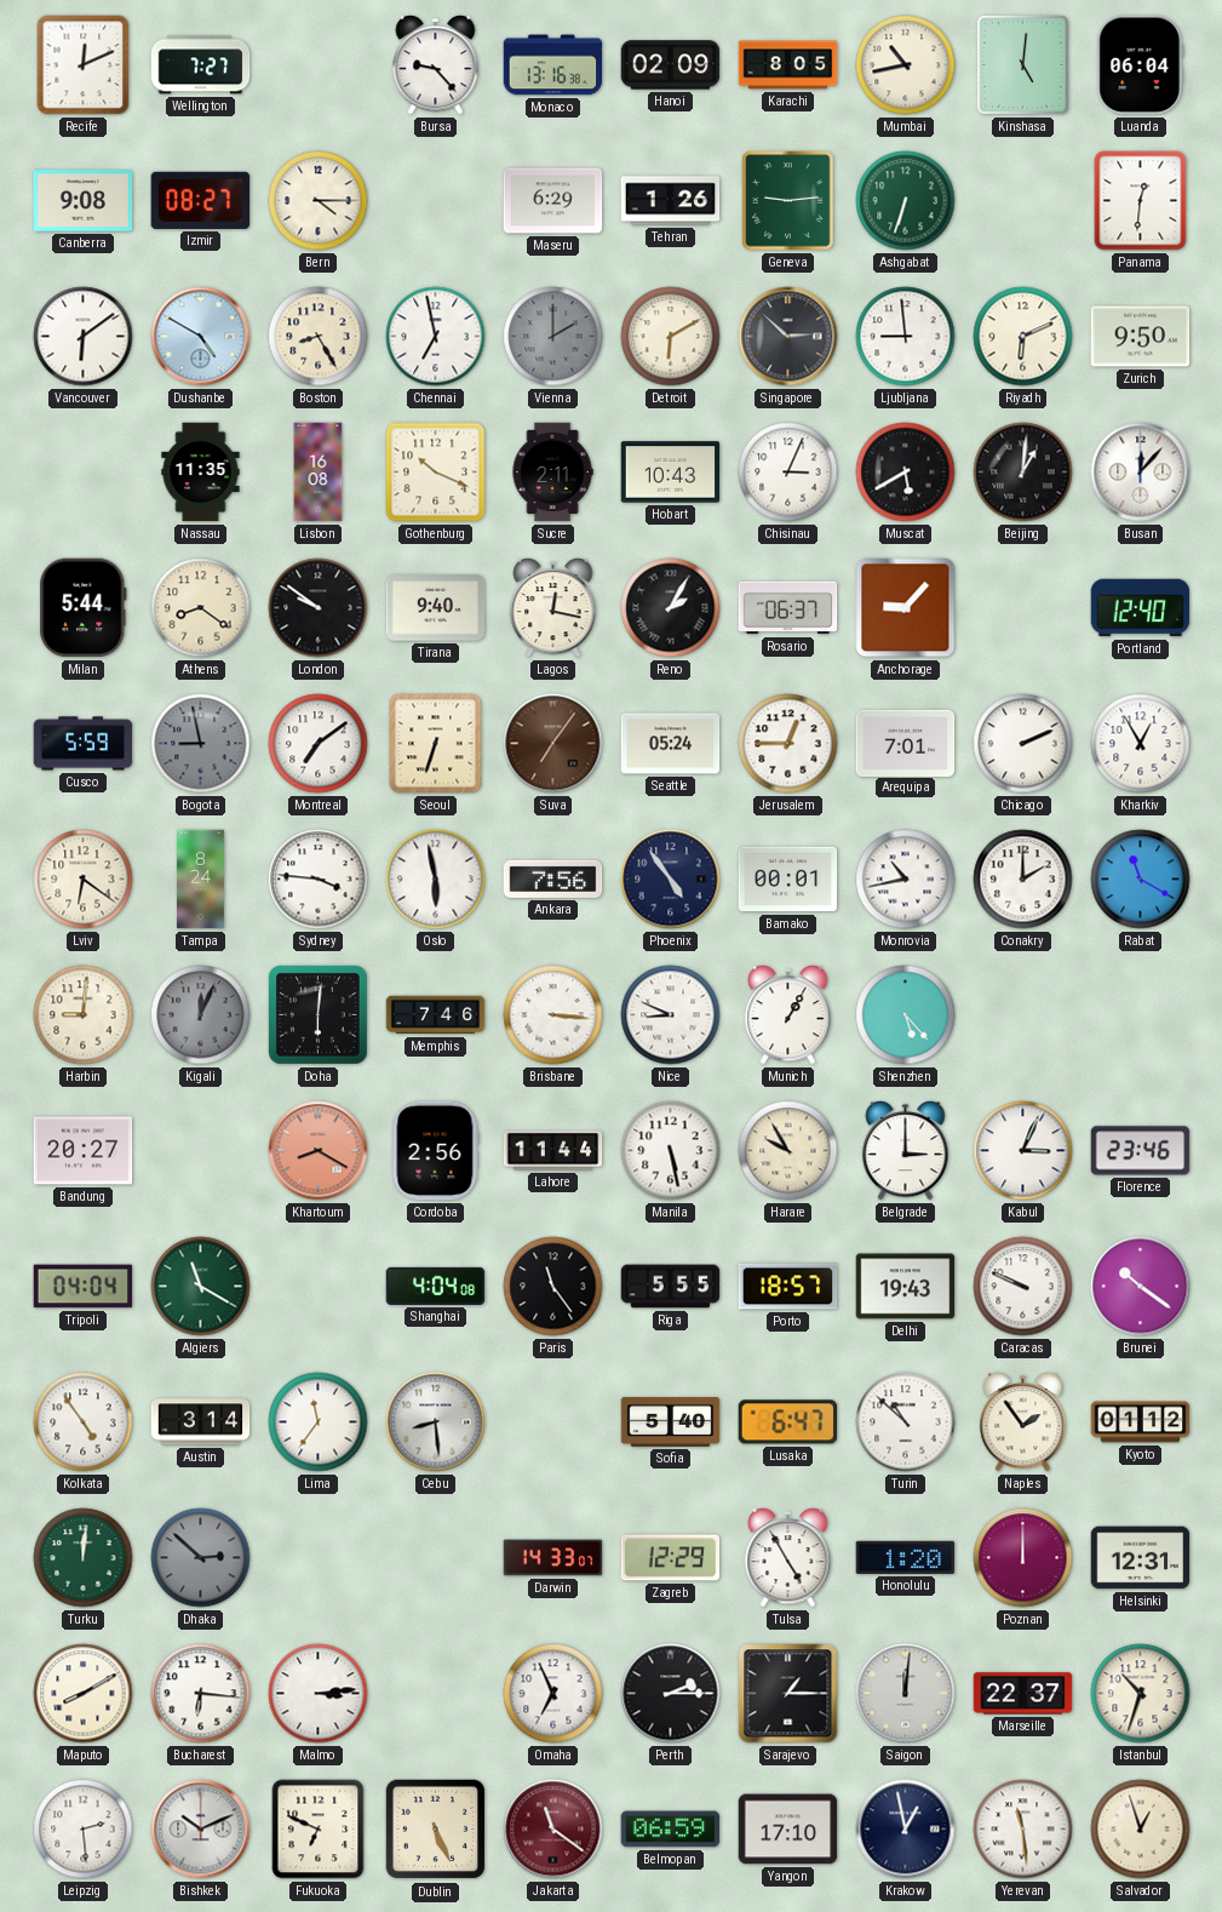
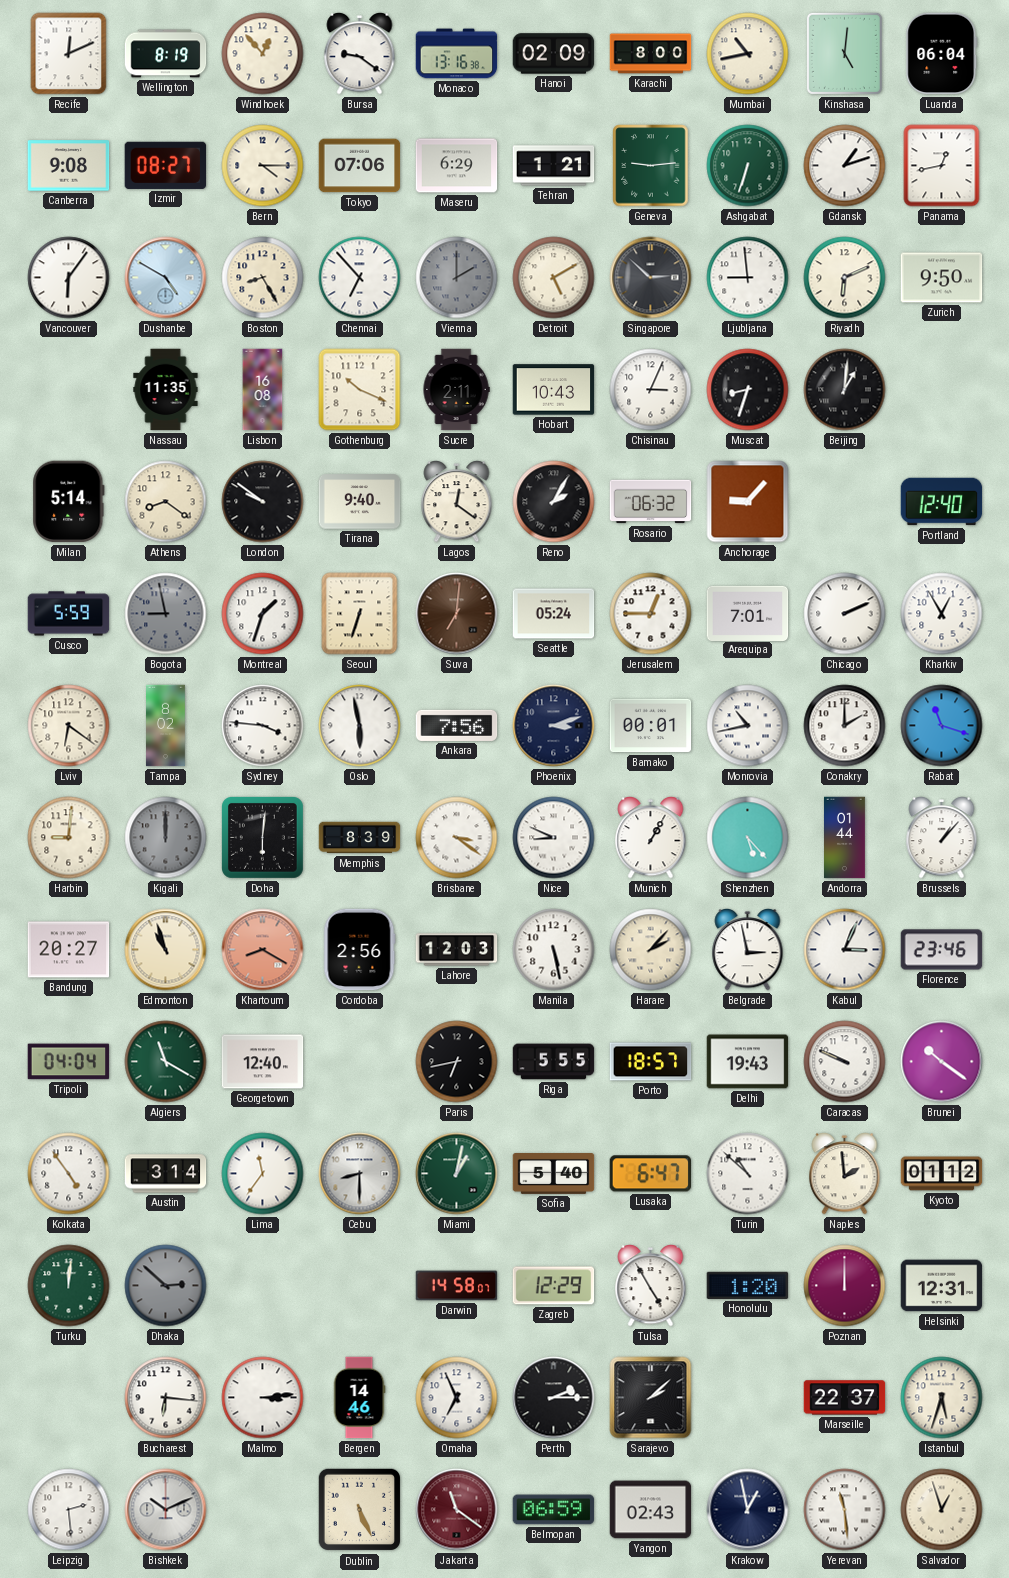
Wellington: 7:27 -> 8:19 (166, 54)
Windhoek: none -> 12:53 (263, 54)
Bursa: 9:23 -> 9:21 (360, 54)
Karachi: 8:05 -> 8:00 (651, 54)
Tokyo: none -> 07:06 (360, 166)
Tehran: 1:26 -> 1:21 (554, 166)
Gdansk: none -> 1:12 (845, 166)
Panama: 12:31 -> 12:43 (942, 166)
Vancouver: 6:09 -> 6:06 (69, 278)
Chennai: 6:58 -> 6:53 (360, 278)
Detroit: 6:10 -> 5:10 (554, 278)
Muscat: 5:40 -> 8:33 (748, 390)
Busan: 12:07 -> none (1141, 473)
Milan: 5:44 -> 5:14 (69, 502)
Lagos: 12:17 -> 12:21 (457, 502)
Rosario: 06:37 -> 06:32 (651, 502)
Montreal: 7:09 -> 1:33 (263, 614)
Suva: 7:06 -> 7:01 (457, 614)
Tampa: 8:24 -> 8:02 (166, 726)
Phoenix: 4:54 -> 3:12 (554, 726)
Rabat: 11:20 -> 11:18 (942, 726)
Kigali: 12:04 -> 12:00 (166, 838)
Memphis: 7:46 -> 8:39 (360, 838)
Brisbane: 3:16 -> 3:21 (457, 838)
Andorra: none -> 01:44 (845, 838)
Brussels: none -> 1:07 (942, 838)
Edmonton: none -> 10:57 (166, 950)
Lahore: 11:44 -> 12:03 (457, 950)
Harare: 9:55 -> 2:07 (651, 950)
Belgrade: 3:00 -> 2:58 (748, 950)
Georgetown: none -> 12:40 (263, 1062)
Shanghai: 4:04 -> none (436, 1286)
Paris: 11:24 -> 6:43 (457, 1062)
Cebu: 8:29 -> 8:30 (360, 1174)
Miami: none -> 1:02 (457, 1174)
Naples: 1:54 -> 1:59 (845, 1174)
Darwin: 14:33 -> 14:58 (457, 1286)
Maputo: 8:10 -> none (84, 1694)
Bergen: none -> 14:46 (359, 1398)
Sarajevo: 1:15 -> 2:08 (651, 1398)
Saigon: 12:01 -> none (906, 1694)
Istanbul: 10:33 -> 5:33 (942, 1398)
Fukuoka: 6:49 -> none (319, 1830)
Yangon: 17:10 -> 02:43 (651, 1510)
